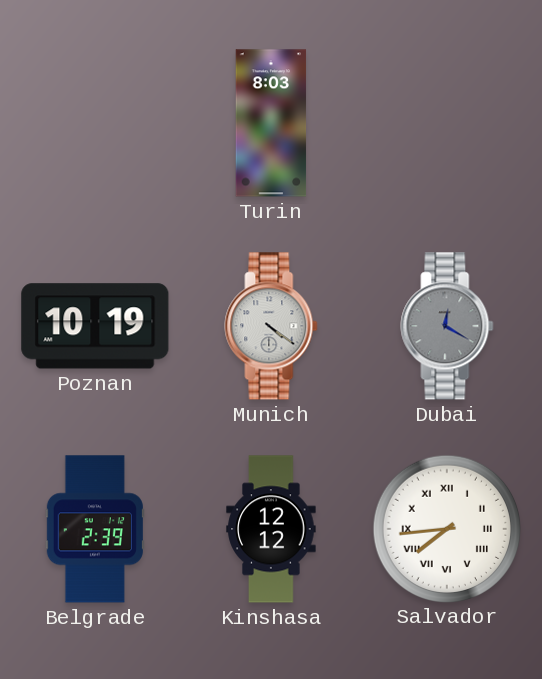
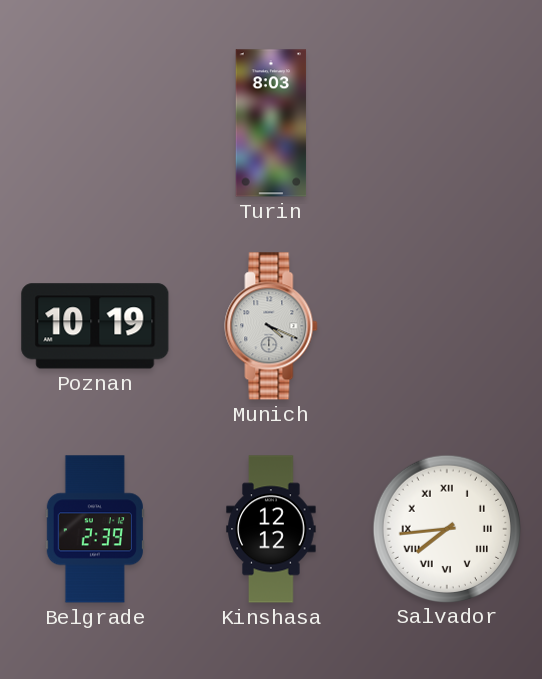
Munich: 4:21 -> 4:19 (271, 326)
Dubai: 12:20 -> none (447, 326)
